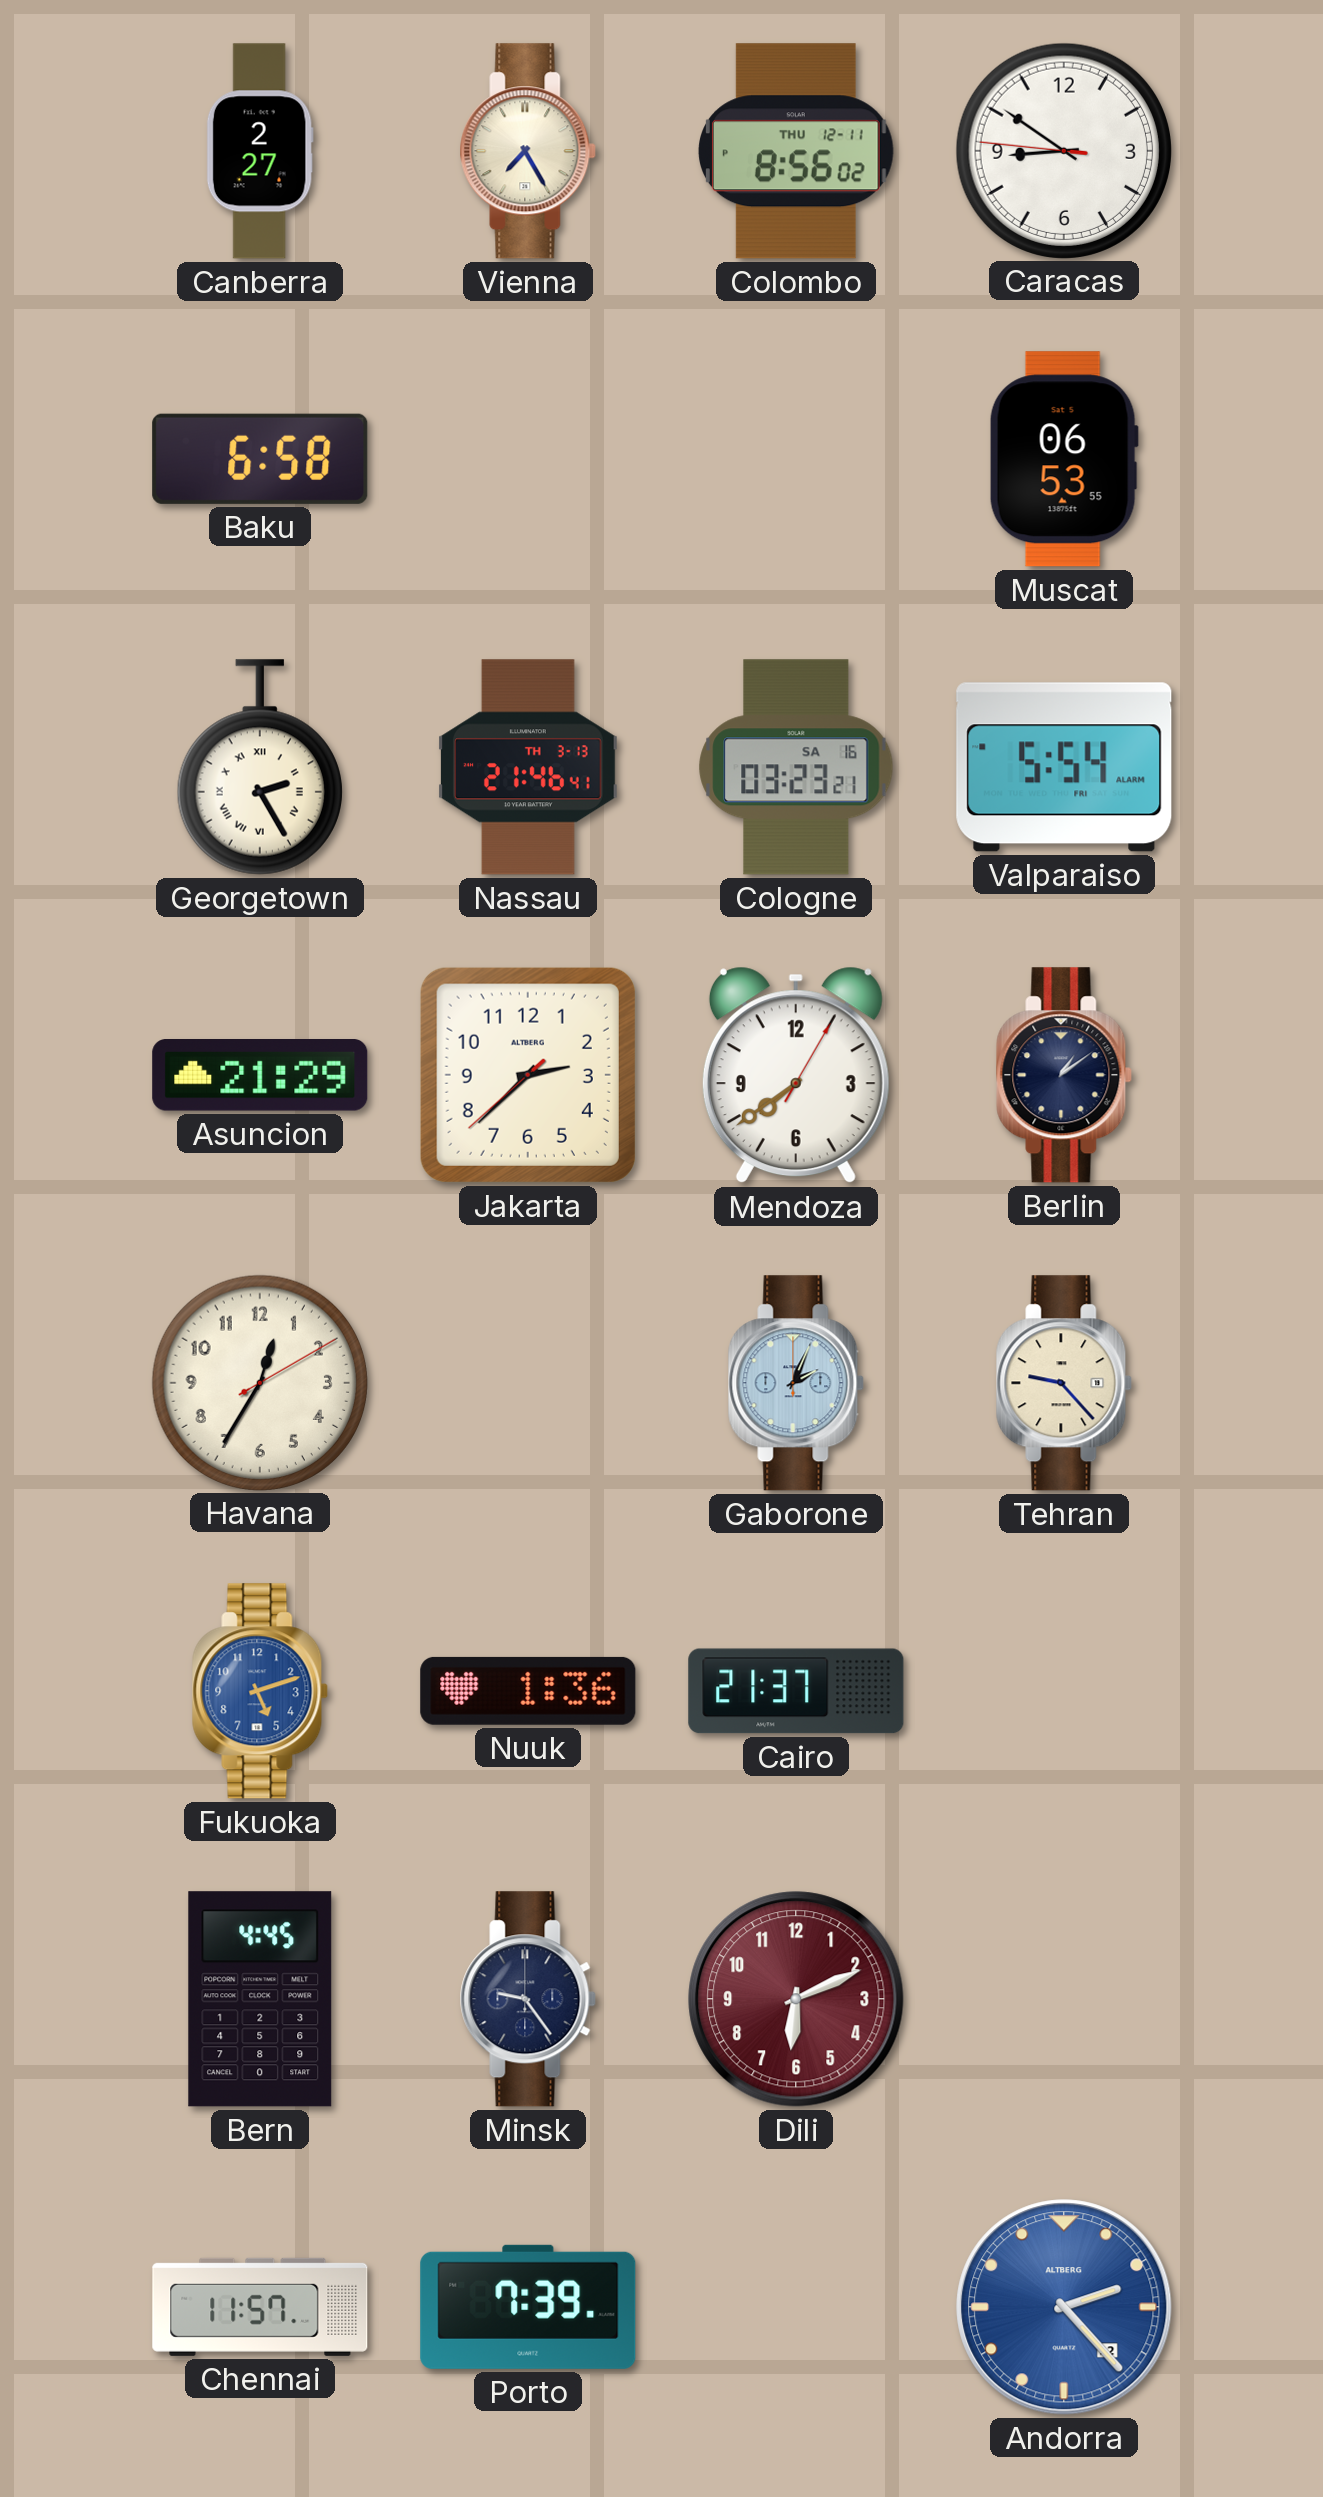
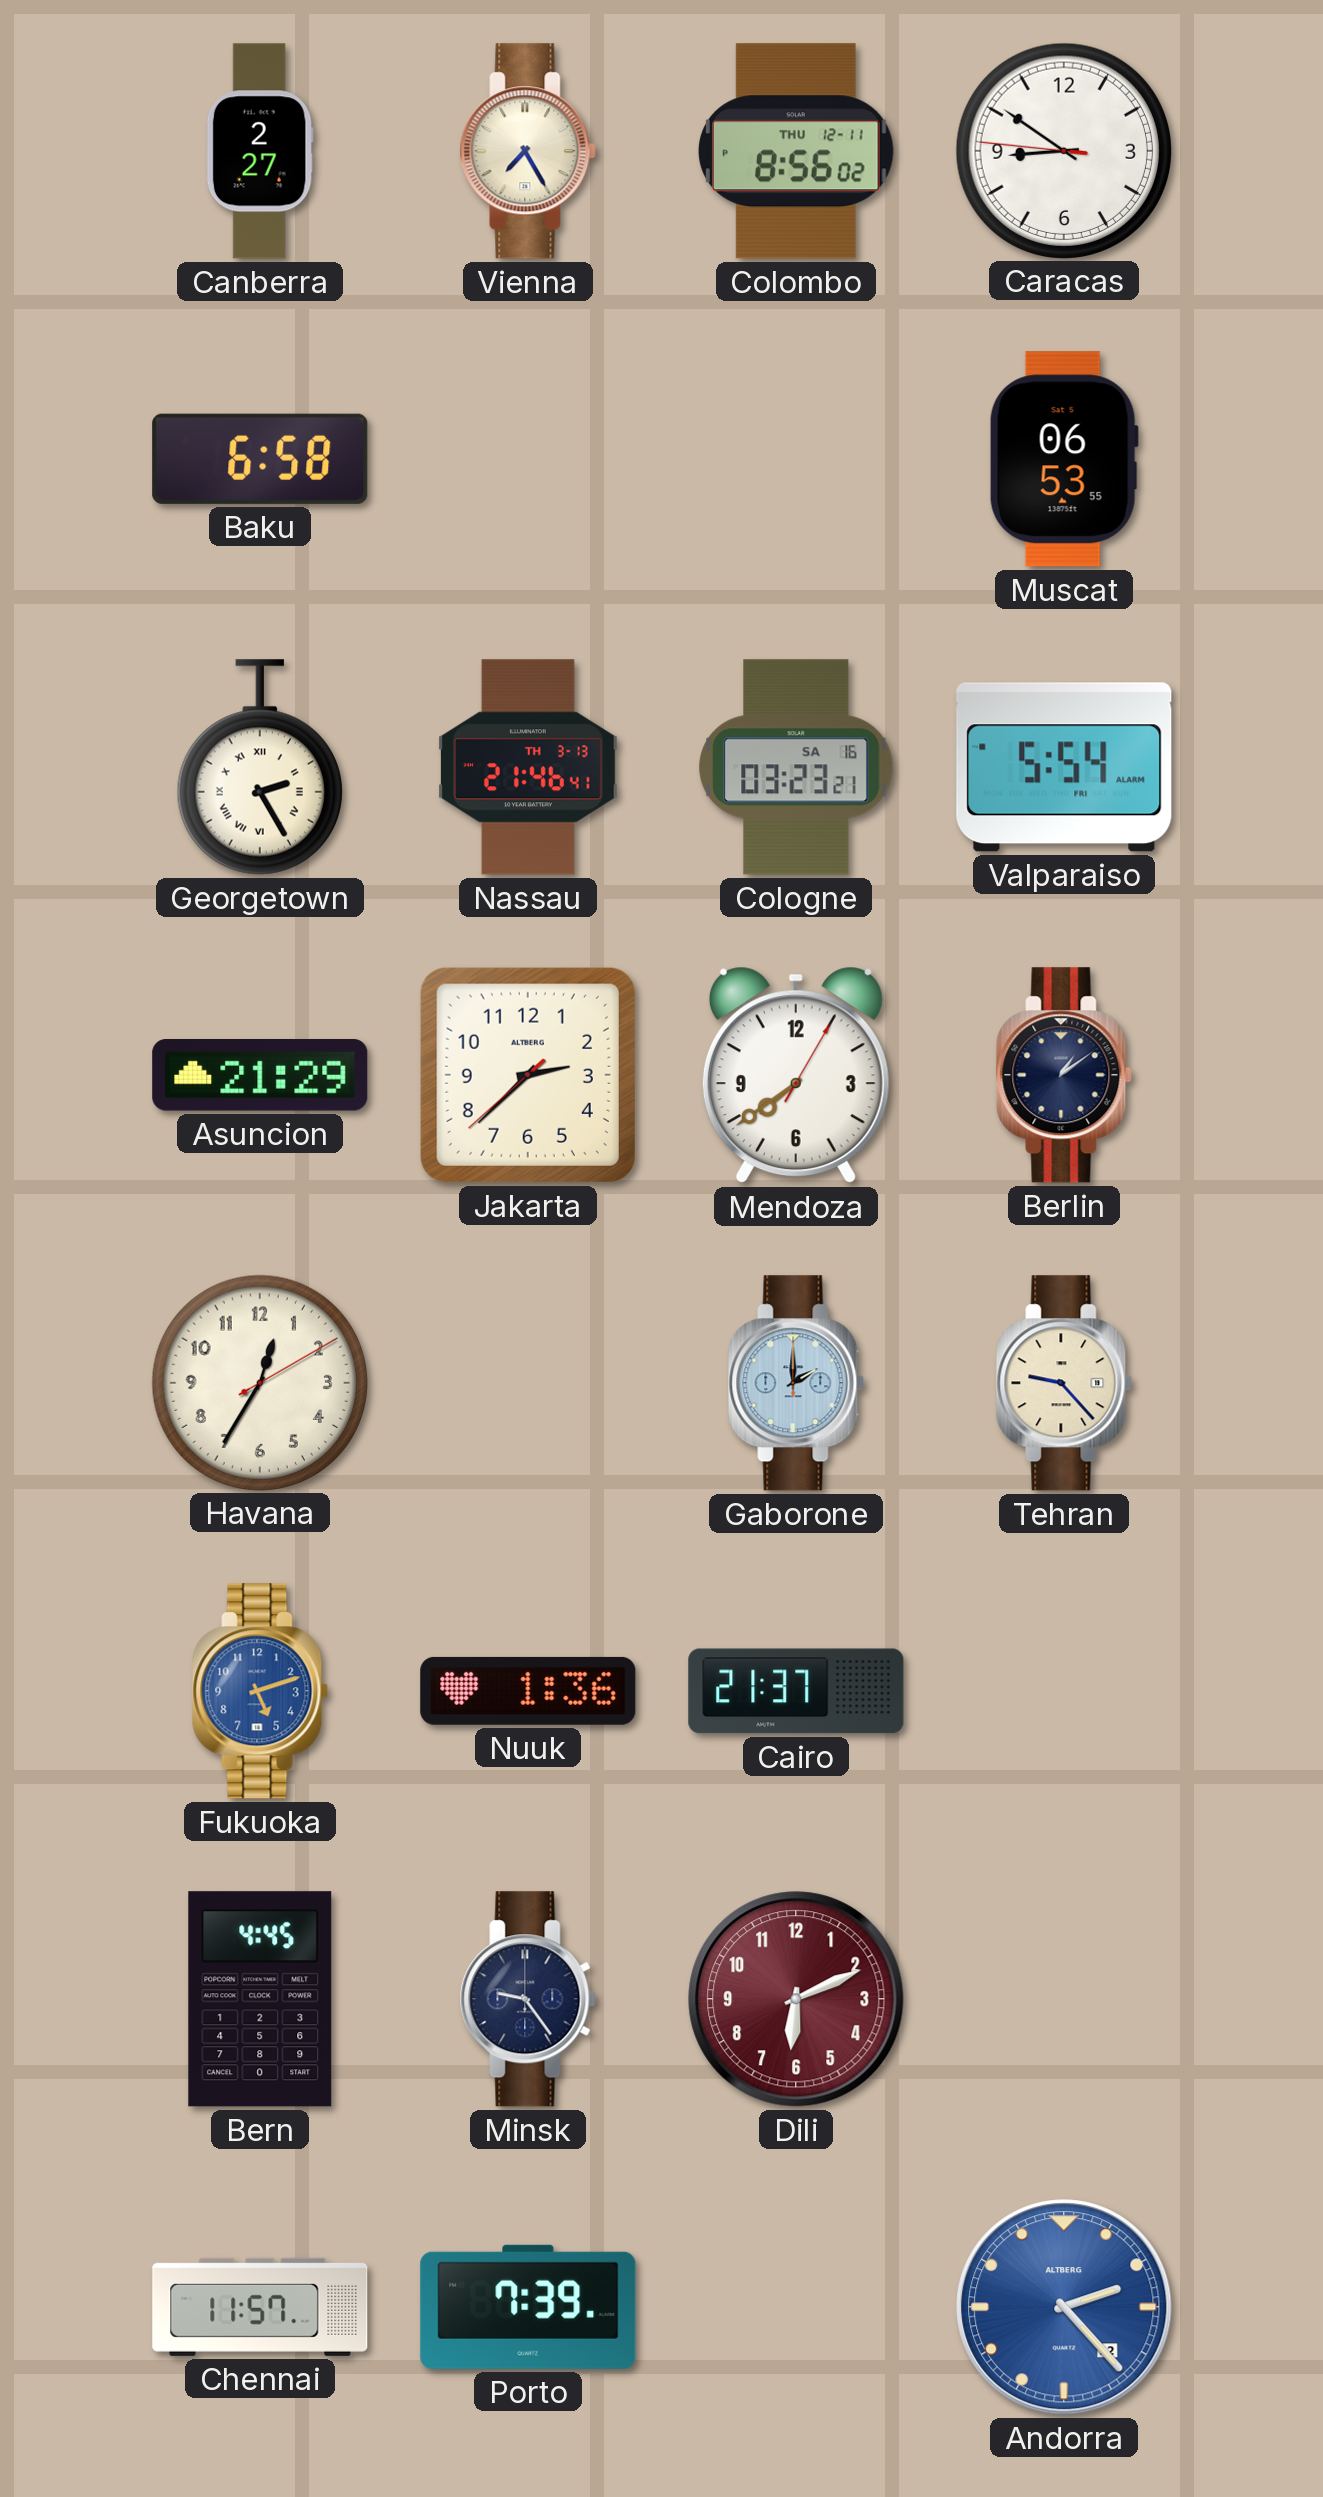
Gaborone: 2:04 -> 2:00 (796, 1383)
